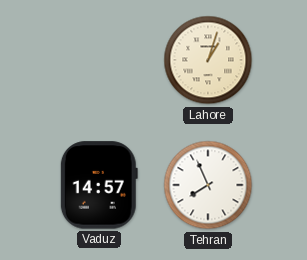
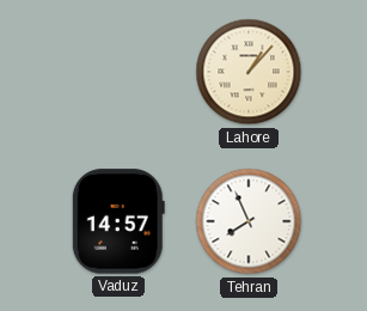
Lahore: 1:03 -> 1:07 (249, 72)
